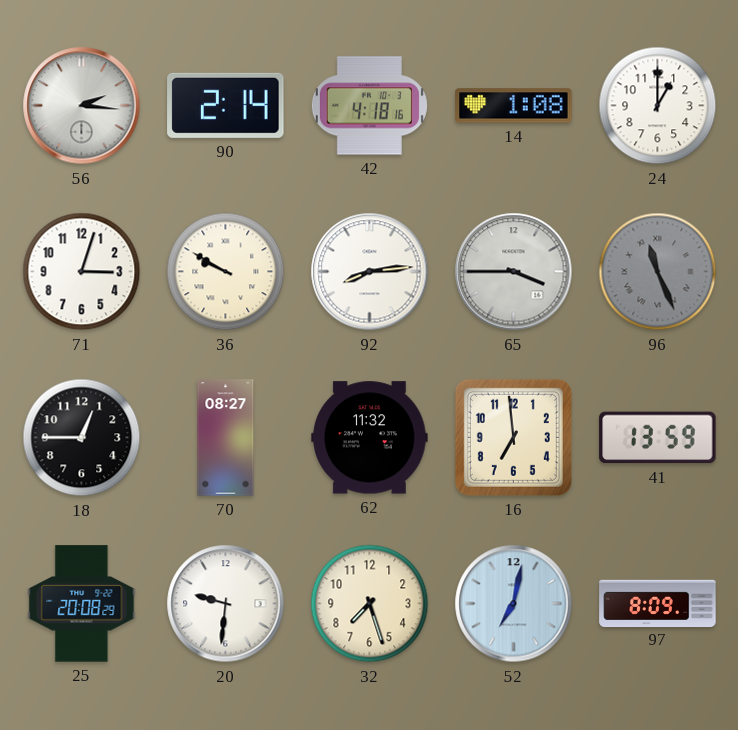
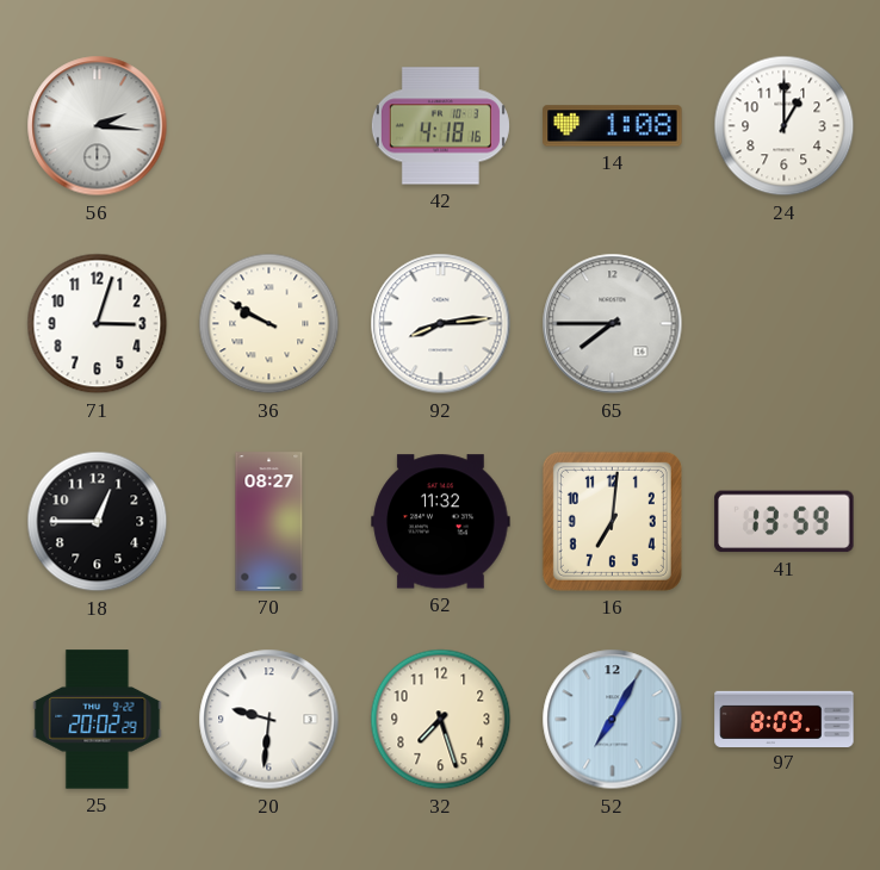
90: 2:14 -> none (226, 105)
65: 3:45 -> 7:45 (613, 324)
96: 11:26 -> none (658, 272)
16: 6:59 -> 7:01 (612, 521)
25: 20:08 -> 20:02 (98, 720)
52: 7:02 -> 7:05 (613, 720)
